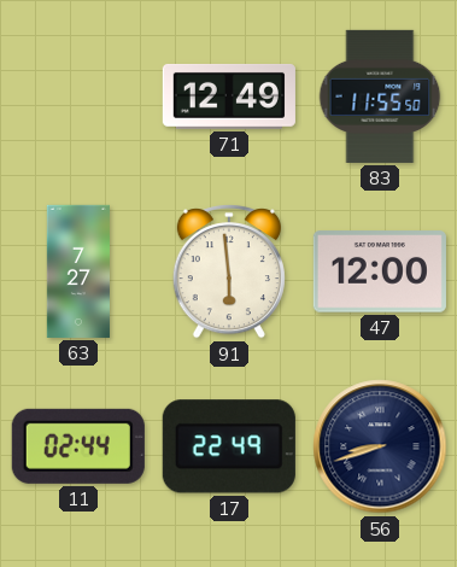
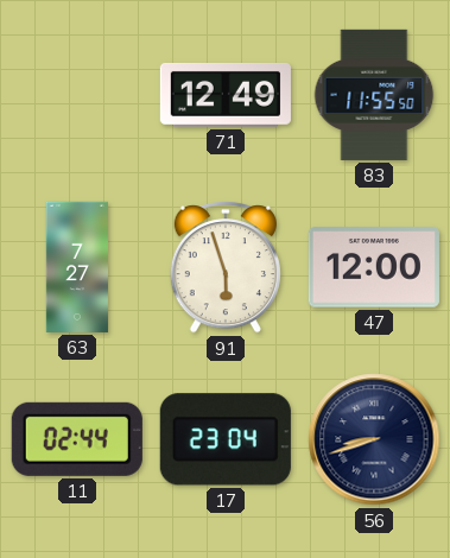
91: 5:59 -> 5:57 (226, 267)
17: 22:49 -> 23:04 (226, 439)
